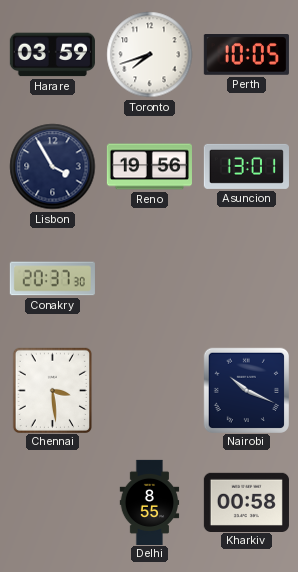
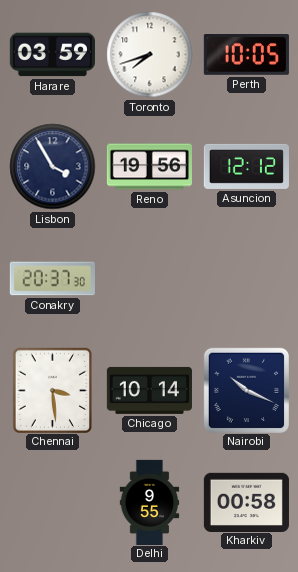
Asuncion: 13:01 -> 12:12 (246, 166)
Chicago: none -> 10:14 (149, 390)
Delhi: 8:55 -> 9:55 (150, 502)
